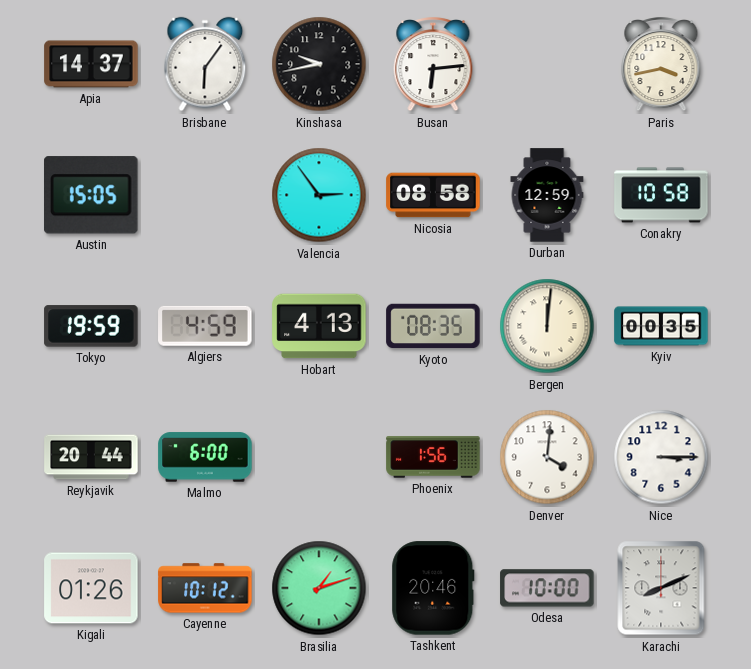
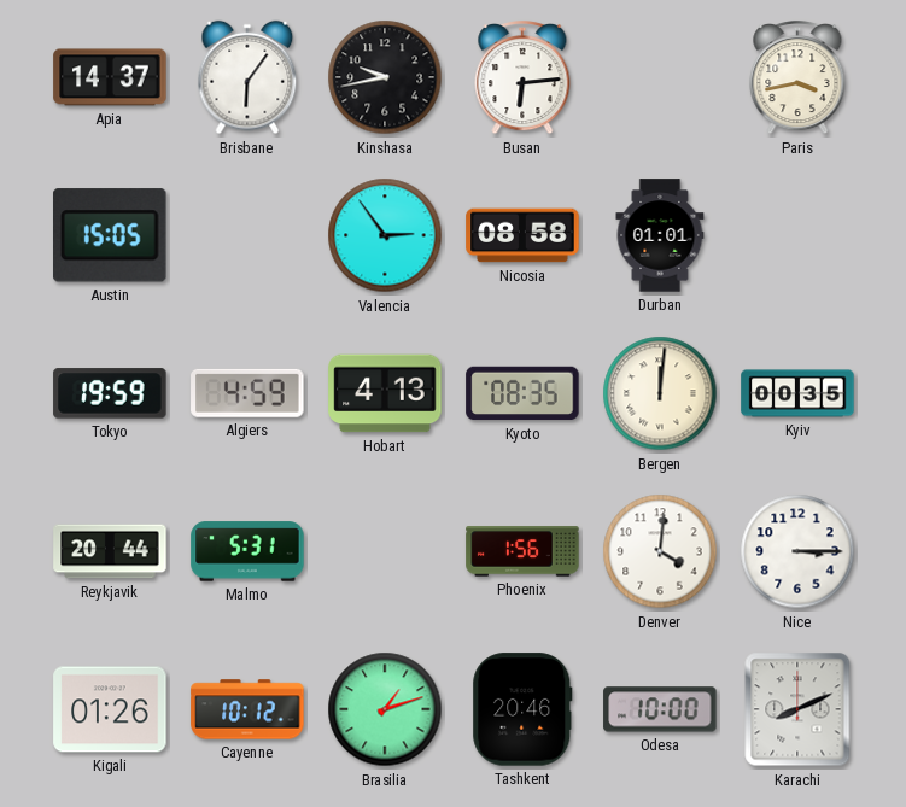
Durban: 12:59 -> 01:01 (660, 235)
Conakry: 10:58 -> none (661, 195)
Malmo: 6:00 -> 5:31 (247, 551)
